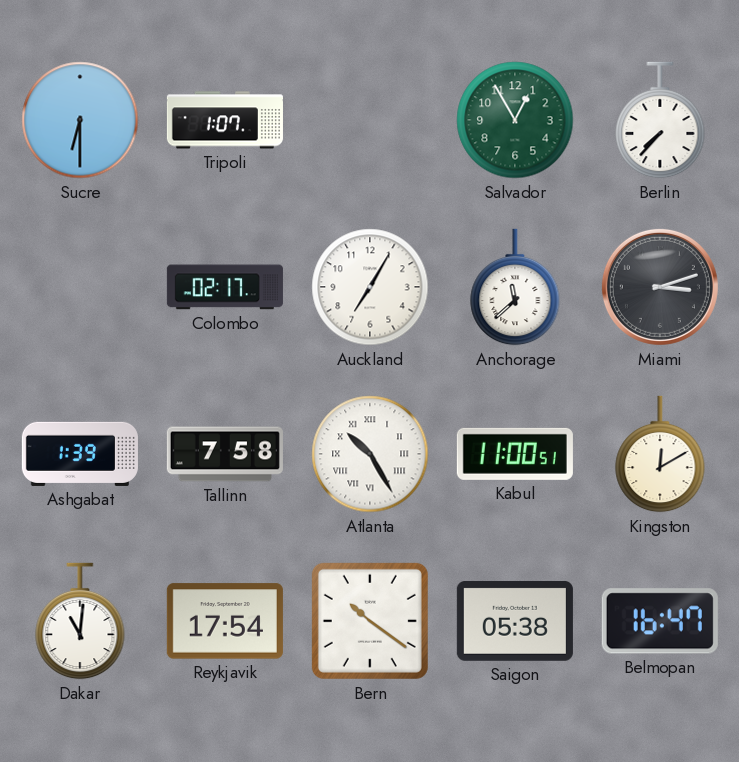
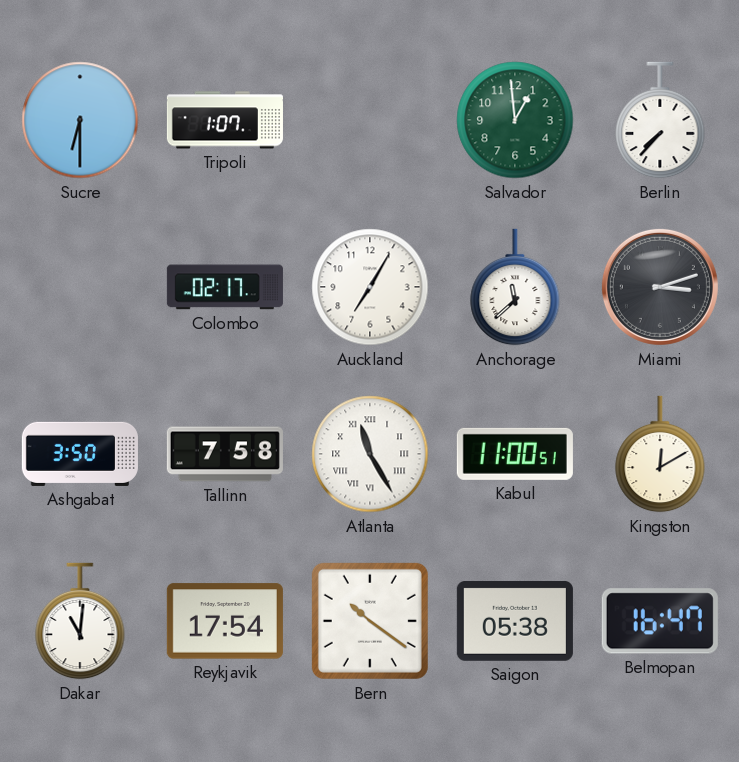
Salvador: 12:55 -> 12:59 (515, 120)
Ashgabat: 1:39 -> 3:50 (80, 454)
Atlanta: 10:25 -> 11:25 (370, 454)
